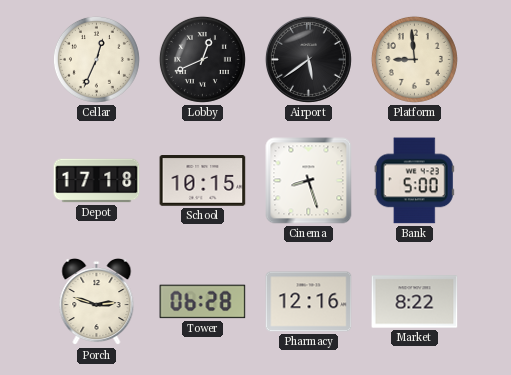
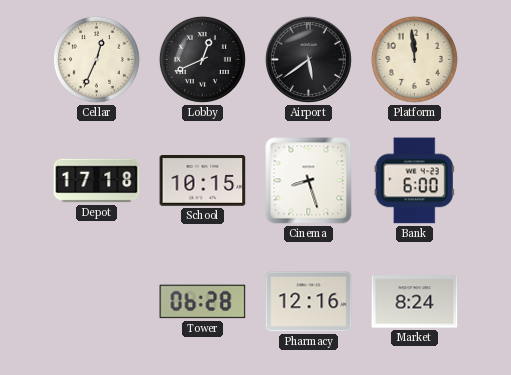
Platform: 8:59 -> 11:59 (414, 59)
Bank: 5:00 -> 6:00 (414, 181)
Porch: 2:48 -> none (97, 302)
Market: 8:22 -> 8:24 (415, 302)
